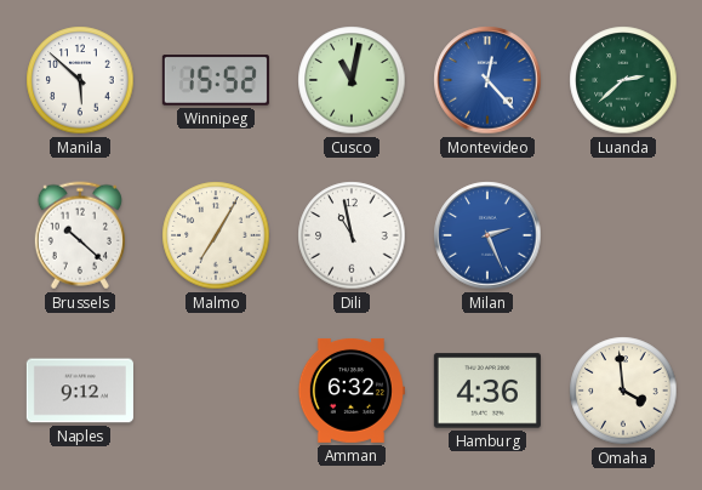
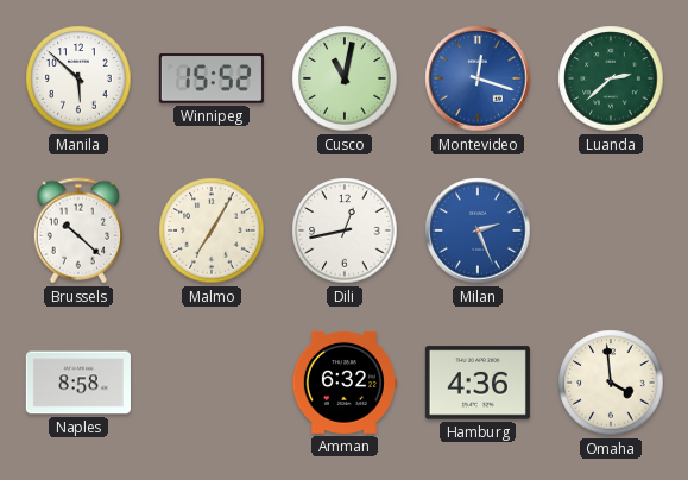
Montevideo: 12:23 -> 12:18 (478, 78)
Dili: 10:58 -> 12:43 (345, 230)
Naples: 9:12 -> 8:58 (78, 383)
